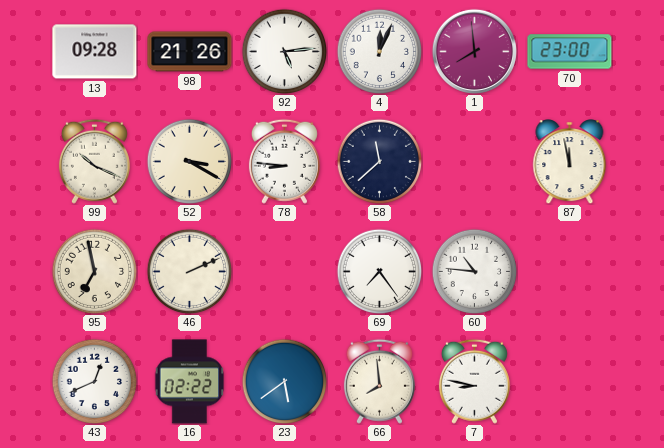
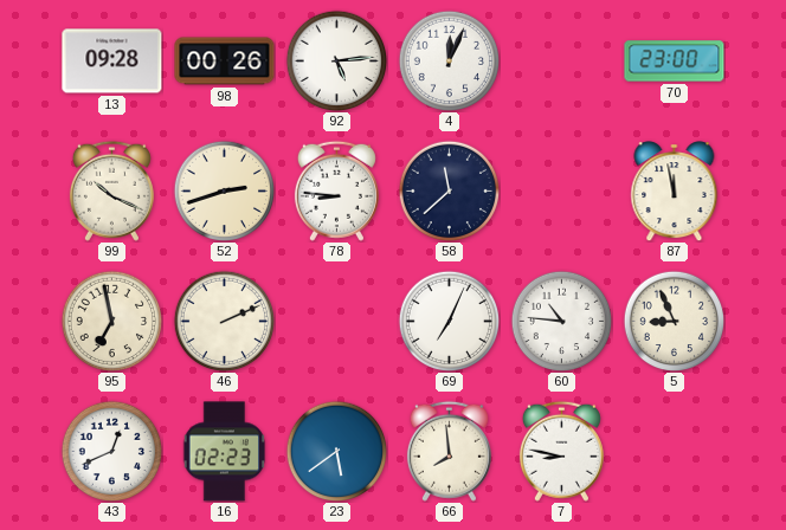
98: 21:26 -> 00:26 (225, 62)
1: 7:59 -> none (474, 51)
52: 3:20 -> 2:42 (224, 190)
69: 7:24 -> 7:04 (449, 321)
5: none -> 8:56 (674, 321)
16: 02:22 -> 02:23 (225, 452)
